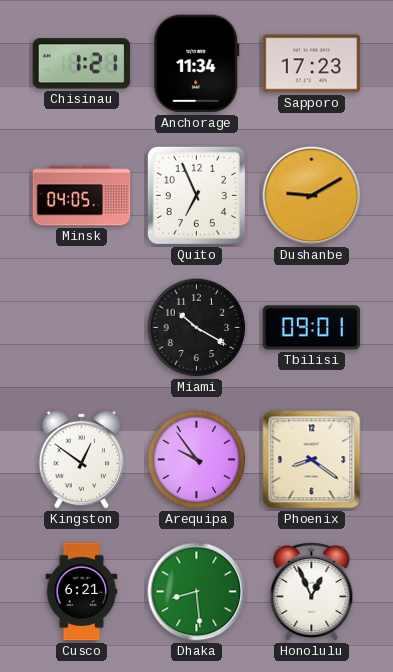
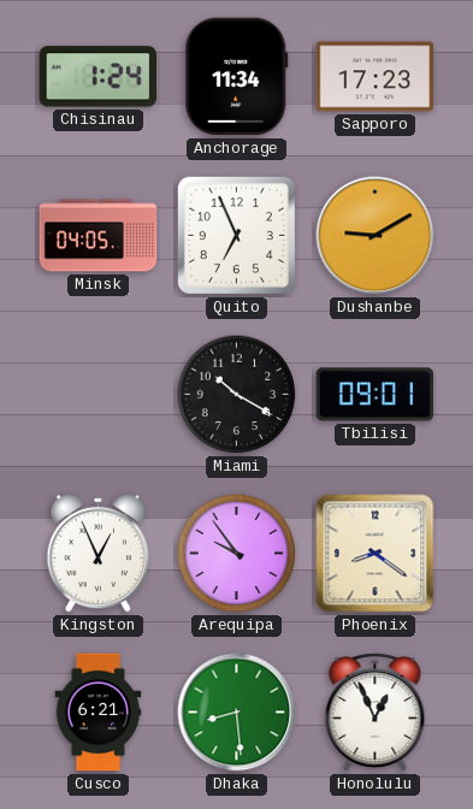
Chisinau: 1:21 -> 1:24 (99, 77)
Kingston: 12:51 -> 12:56 (99, 553)
